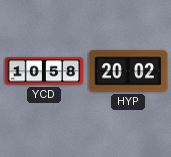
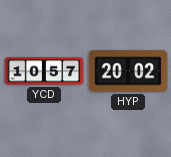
YCD: 10:58 -> 10:57 (44, 71)
